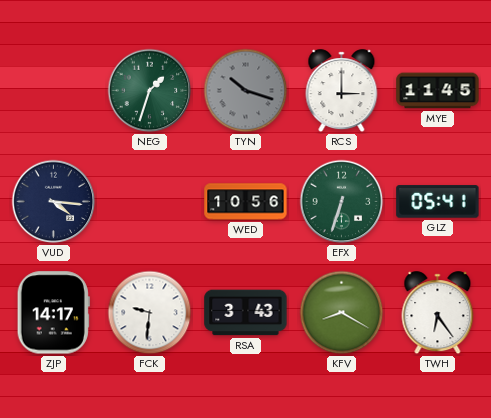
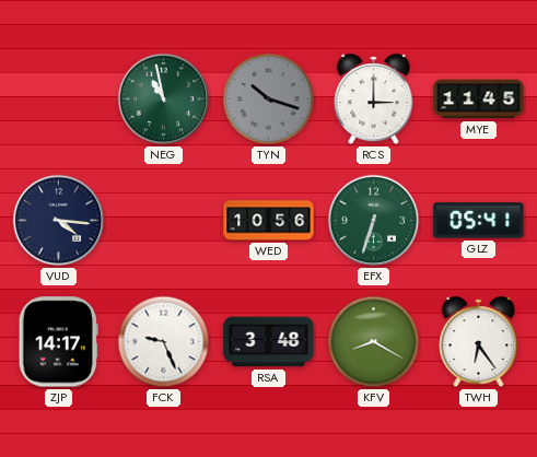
NEG: 1:33 -> 10:58 (164, 99)
FCK: 9:31 -> 9:26 (164, 342)
RSA: 3:43 -> 3:48 (269, 342)
